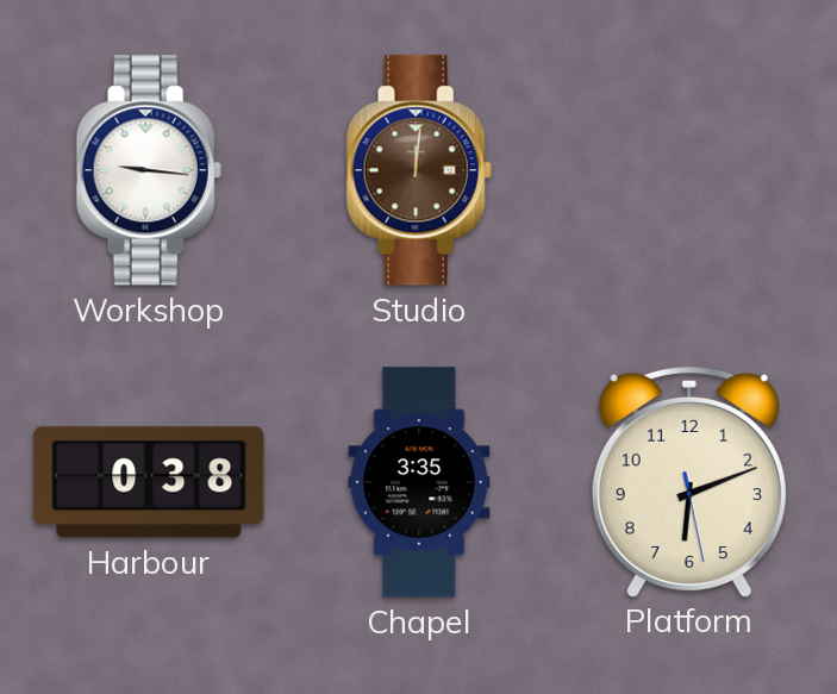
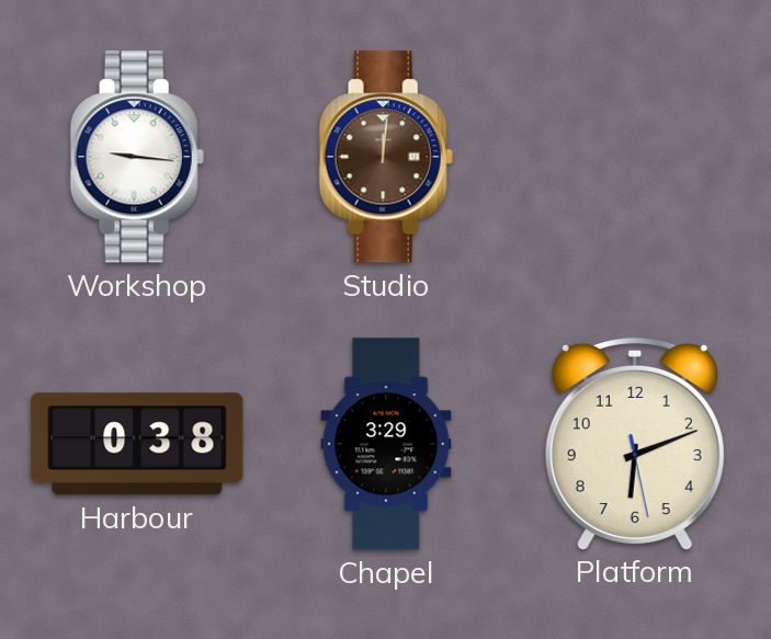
Chapel: 3:35 -> 3:29 (386, 444)
